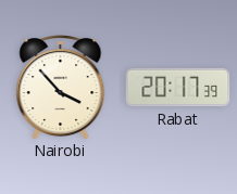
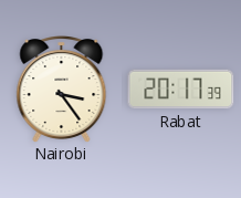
Nairobi: 3:53 -> 3:24 (62, 90)
